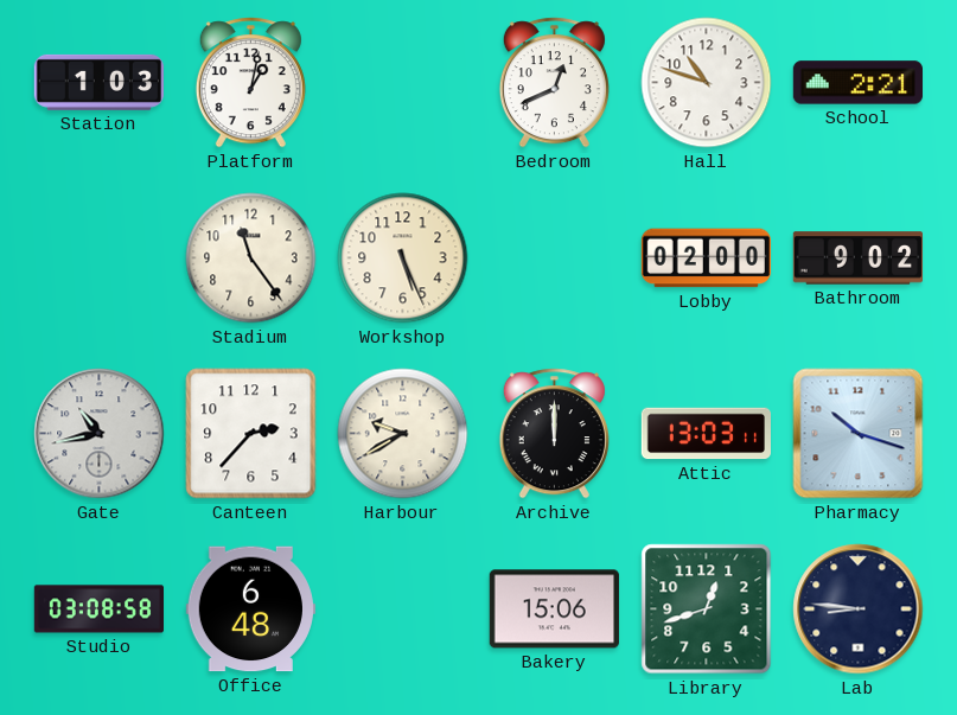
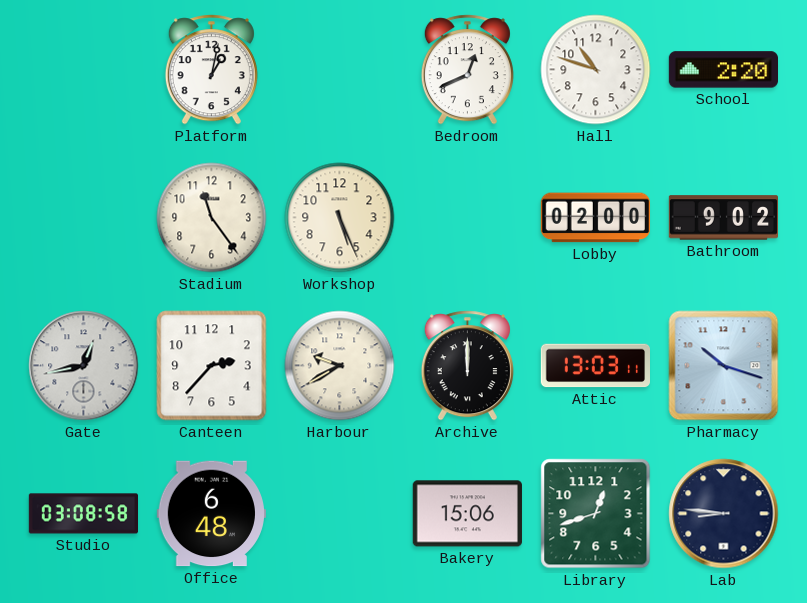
Station: 1:03 -> none (98, 82)
School: 2:21 -> 2:20 (723, 70)
Gate: 10:43 -> 12:43 (84, 366)
